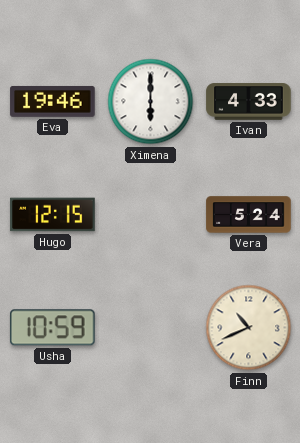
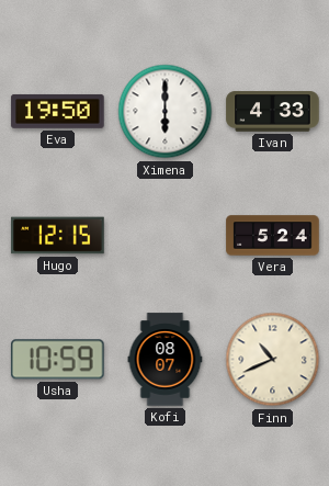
Eva: 19:46 -> 19:50 (58, 111)
Kofi: none -> 08:07 (166, 360)
